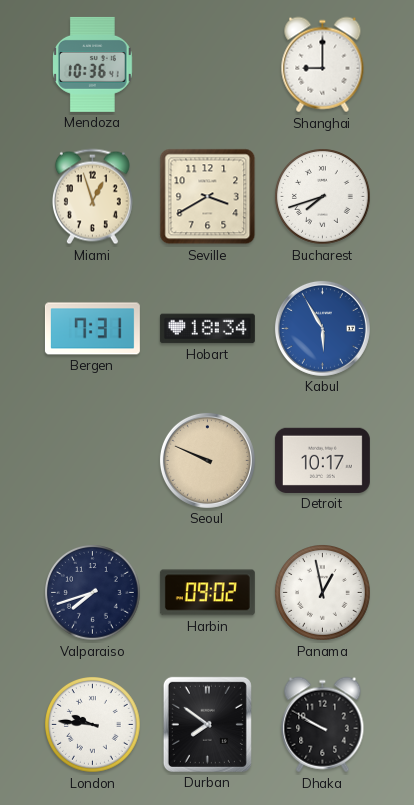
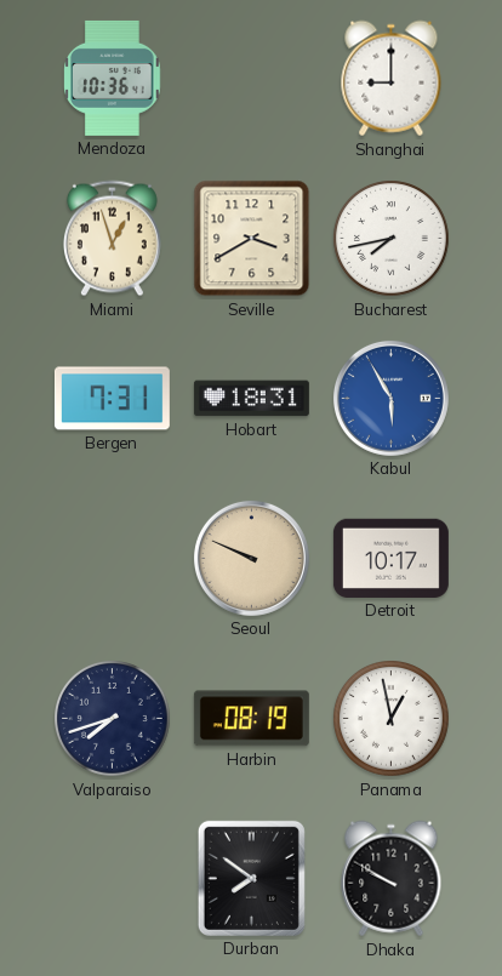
Bucharest: 7:42 -> 7:43 (392, 239)
Hobart: 18:34 -> 18:31 (251, 399)
Harbin: 09:02 -> 08:19 (251, 719)
London: 9:46 -> none (93, 725)
